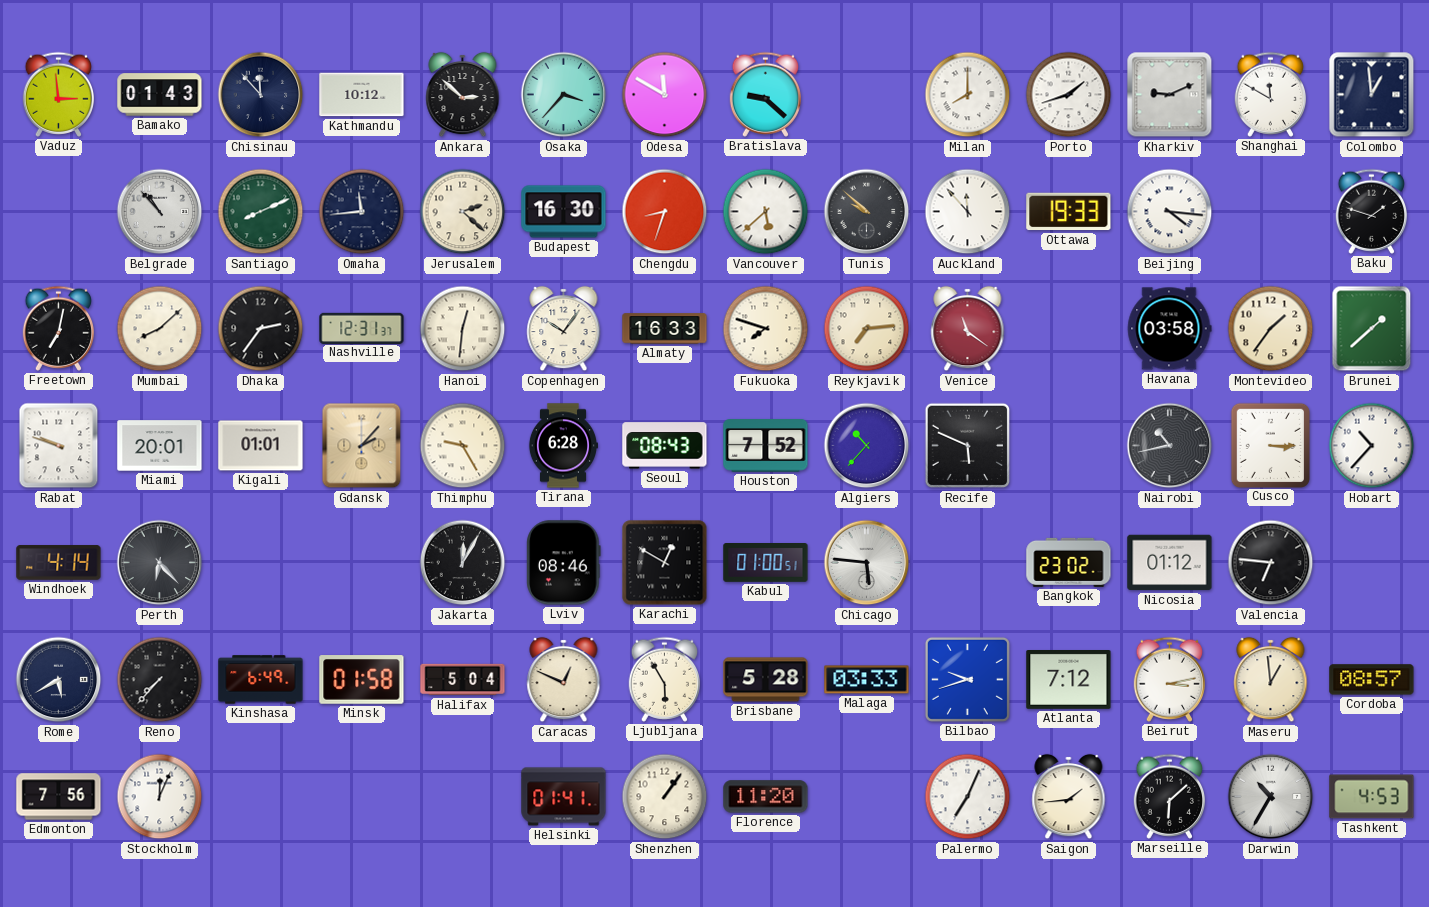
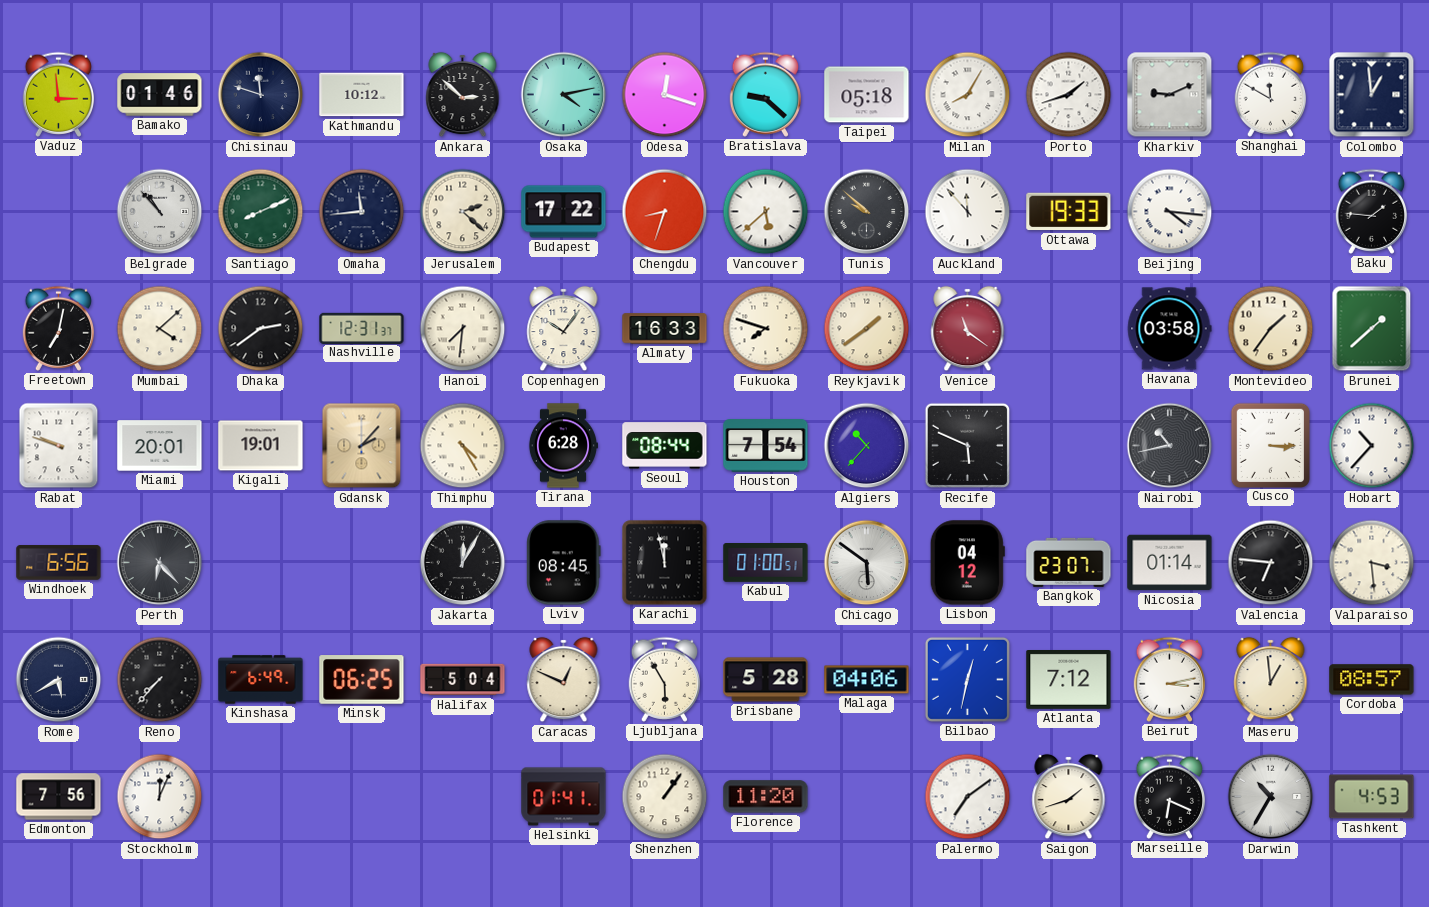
Bamako: 01:43 -> 01:46 (160, 95)
Chisinau: 11:53 -> 11:48 (261, 95)
Osaka: 3:37 -> 4:13 (564, 95)
Odesa: 11:50 -> 12:18 (665, 95)
Taipei: none -> 05:18 (867, 95)
Milan: 8:00 -> 8:05 (968, 95)
Budapest: 16:30 -> 17:22 (564, 212)
Baku: 1:48 -> 1:46 (1372, 211)
Mumbai: 8:08 -> 4:08 (160, 329)
Dhaka: 2:36 -> 2:39 (261, 329)
Hanoi: 12:31 -> 7:31 (463, 329)
Reykjavik: 7:14 -> 1:39 (867, 329)
Kigali: 01:01 -> 19:01 (261, 446)
Thimphu: 9:25 -> 4:25 (463, 446)
Seoul: 08:43 -> 08:44 (665, 446)
Houston: 7:52 -> 7:54 (766, 446)
Windhoek: 4:14 -> 6:56 (59, 563)
Lviv: 08:46 -> 08:45 (564, 563)
Karachi: 12:50 -> 11:58 (665, 563)
Chicago: 5:46 -> 5:51 (867, 563)
Lisbon: none -> 04:12 (967, 563)
Bangkok: 23:02 -> 23:07 (1069, 562)
Nicosia: 01:12 -> 01:14 (1170, 563)
Valparaiso: none -> 3:29 (1372, 563)
Minsk: 01:58 -> 06:25 (362, 680)
Malaga: 03:33 -> 04:06 (867, 680)
Bilbao: 9:42 -> 12:32 (967, 679)
Palermo: 7:04 -> 7:09 (968, 797)
Saigon: 1:44 -> 1:42 (1069, 797)
Marseille: 6:08 -> 6:19 (1170, 796)
